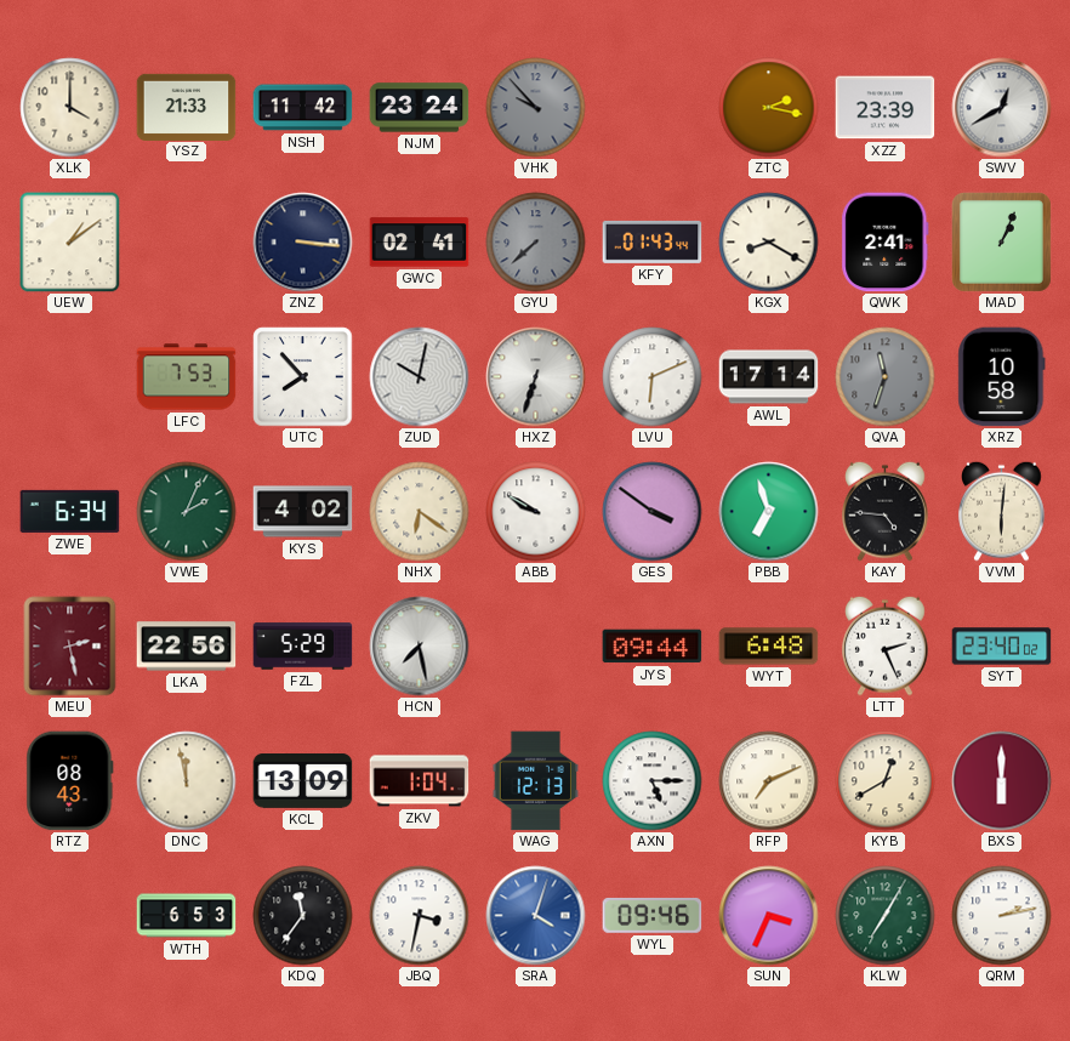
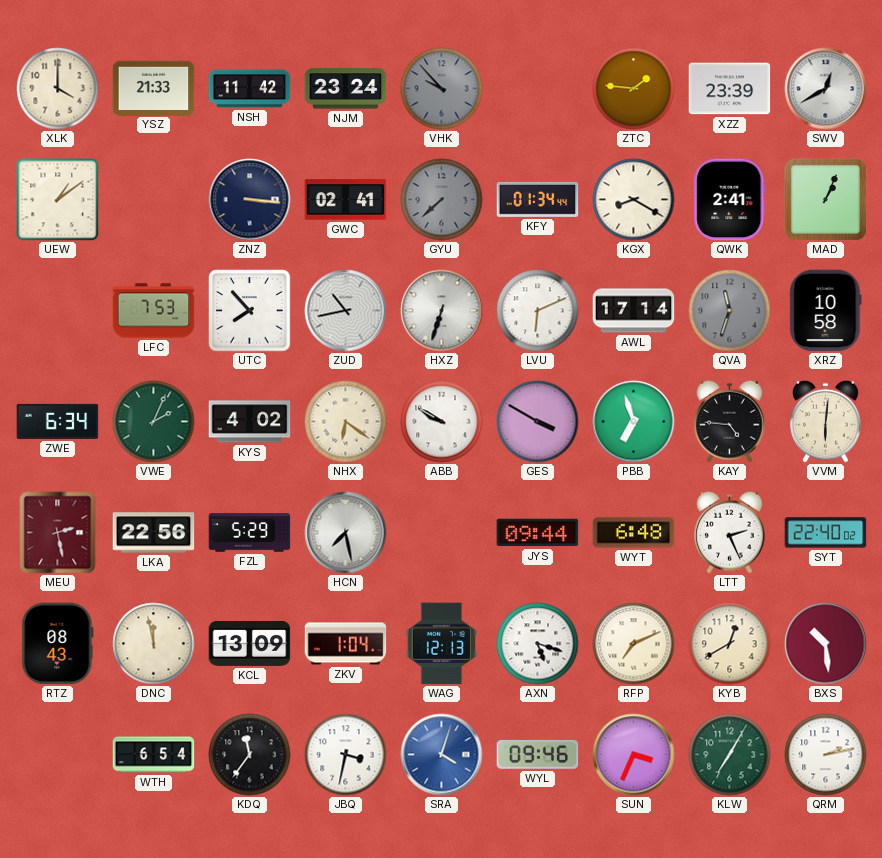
ZTC: 2:17 -> 1:46 (634, 89)
KFY: 01:43 -> 01:34 (538, 199)
ZUD: 10:02 -> 10:43 (346, 311)
GES: 3:51 -> 3:50 (538, 422)
SYT: 23:40 -> 22:40 (826, 533)
AXN: 5:15 -> 5:18 (538, 644)
BXS: 6:00 -> 10:29 (826, 644)
WTH: 6:53 -> 6:54 (154, 755)
